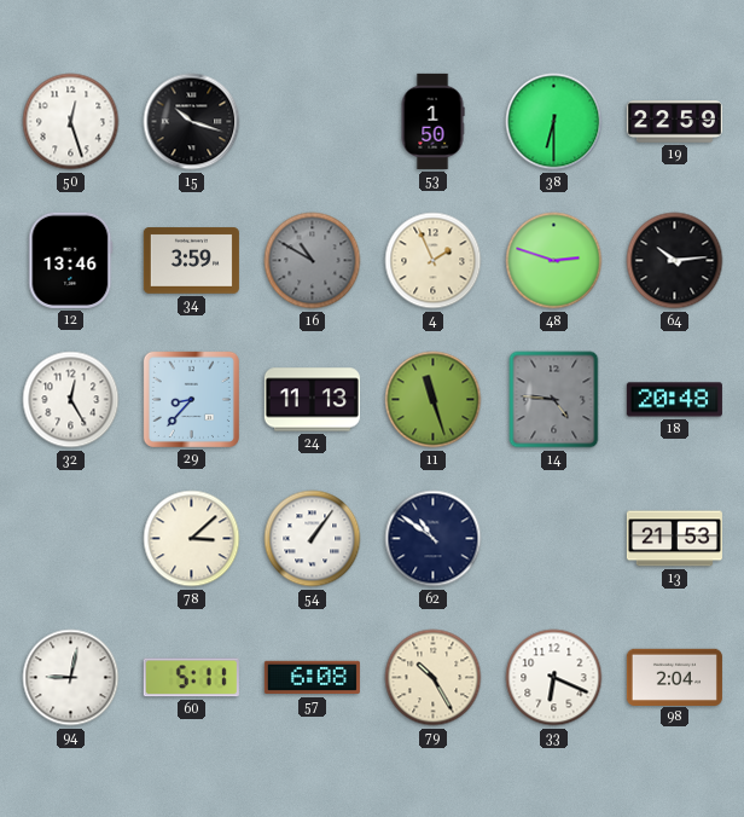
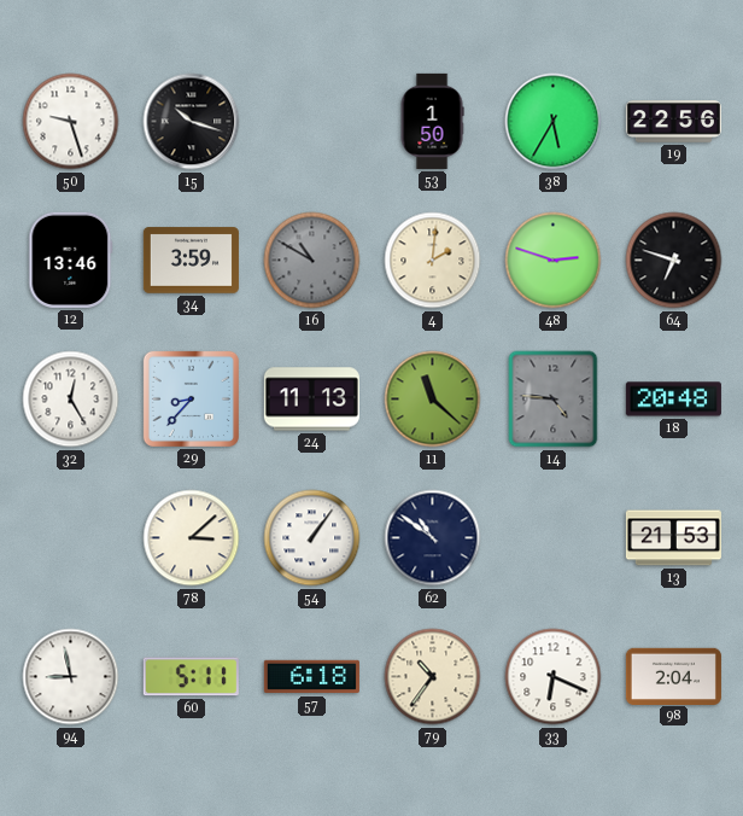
50: 12:27 -> 9:27 (71, 122)
38: 6:30 -> 5:35 (554, 122)
19: 22:59 -> 22:56 (673, 122)
4: 1:56 -> 2:01 (433, 261)
64: 10:14 -> 6:48 (674, 261)
11: 11:27 -> 11:22 (433, 400)
94: 9:02 -> 8:58 (71, 677)
57: 6:08 -> 6:18 (311, 677)
79: 10:25 -> 10:36 (433, 677)
